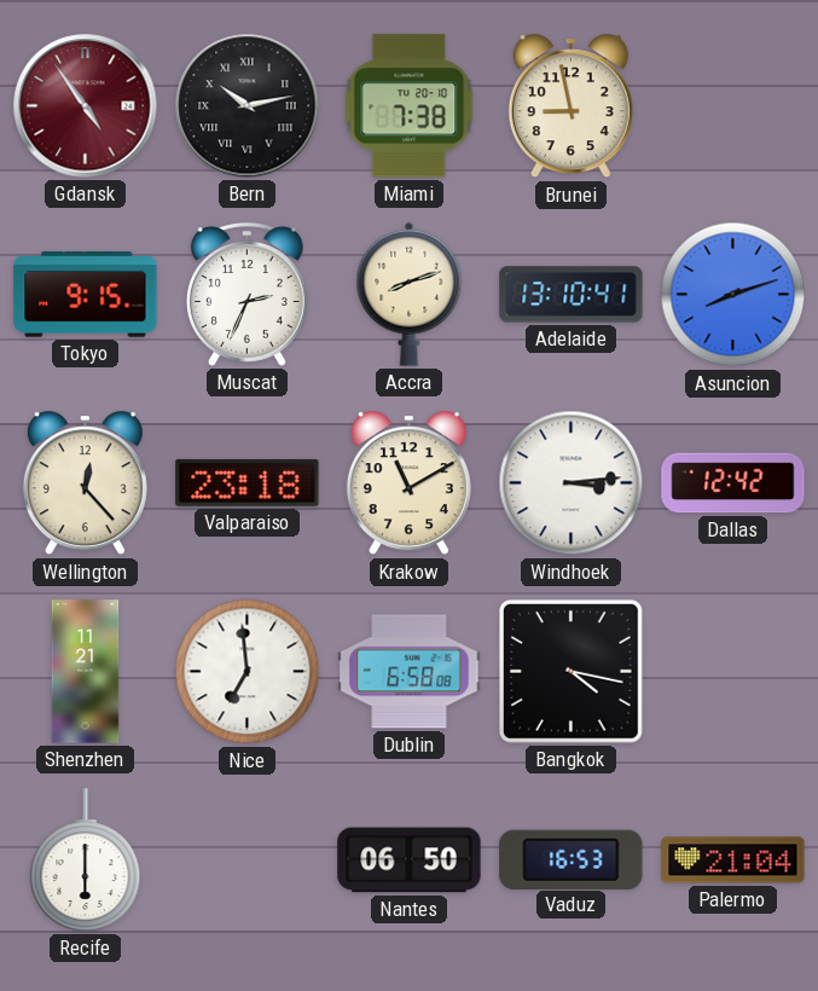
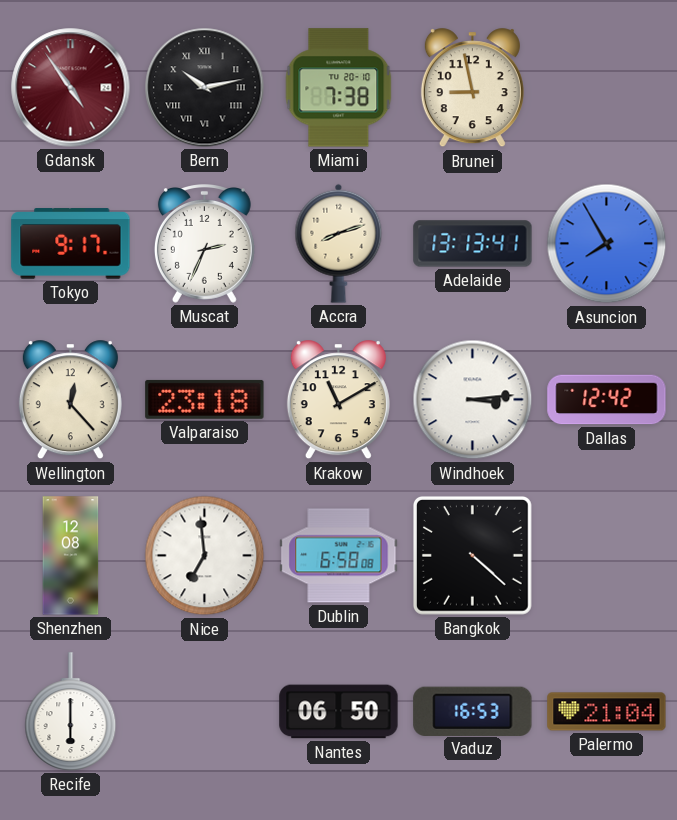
Tokyo: 9:15 -> 9:17 (71, 244)
Adelaide: 13:10 -> 13:13 (473, 244)
Asuncion: 8:12 -> 7:55 (607, 244)
Shenzhen: 11:21 -> 12:08 (71, 556)
Bangkok: 4:17 -> 4:22 (472, 555)
